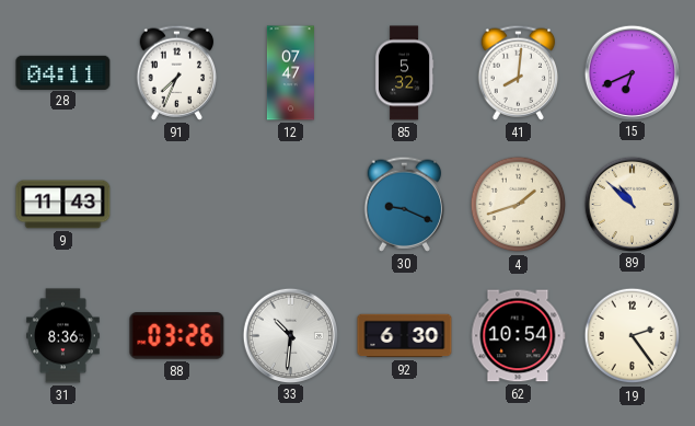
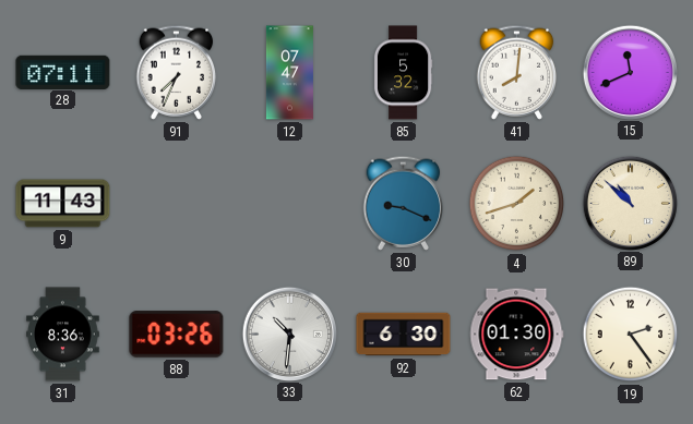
28: 04:11 -> 07:11 (63, 72)
15: 6:41 -> 11:41 (630, 72)
62: 10:54 -> 01:30 (517, 335)
